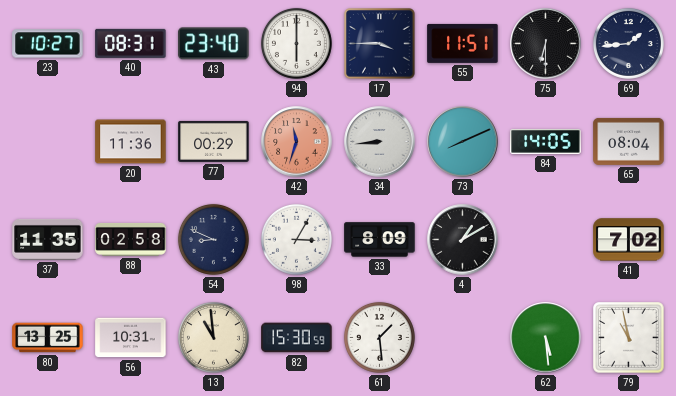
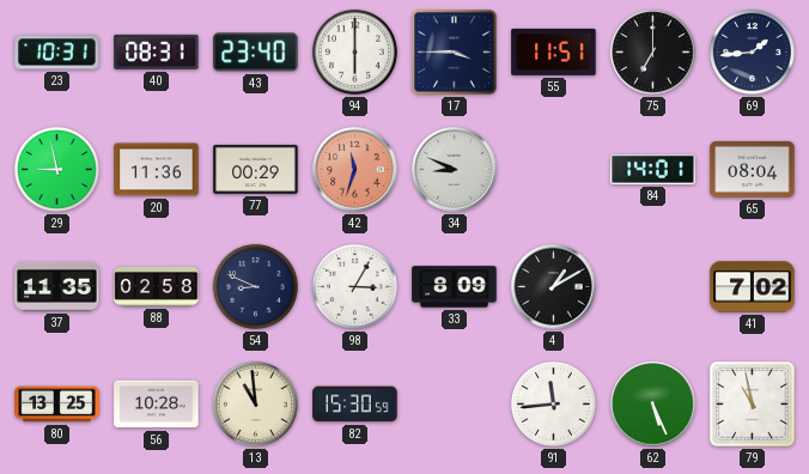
23: 10:27 -> 10:31 (57, 53)
75: 6:30 -> 7:00 (653, 53)
29: none -> 8:58 (56, 169)
34: 8:44 -> 8:49 (455, 170)
73: 8:11 -> none (463, 142)
84: 14:05 -> 14:01 (653, 170)
56: 10:31 -> 10:28 (157, 405)
61: 1:29 -> none (379, 337)
91: none -> 11:44 (553, 403)
62: 5:29 -> 5:26 (653, 405)
